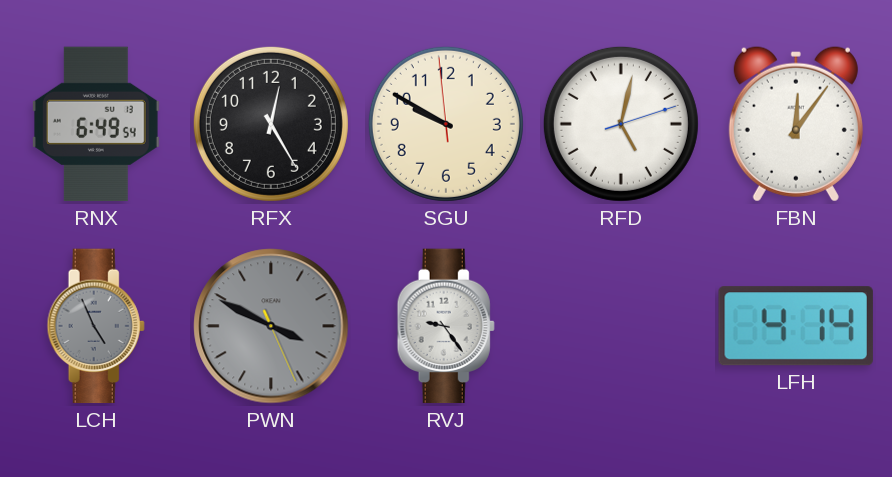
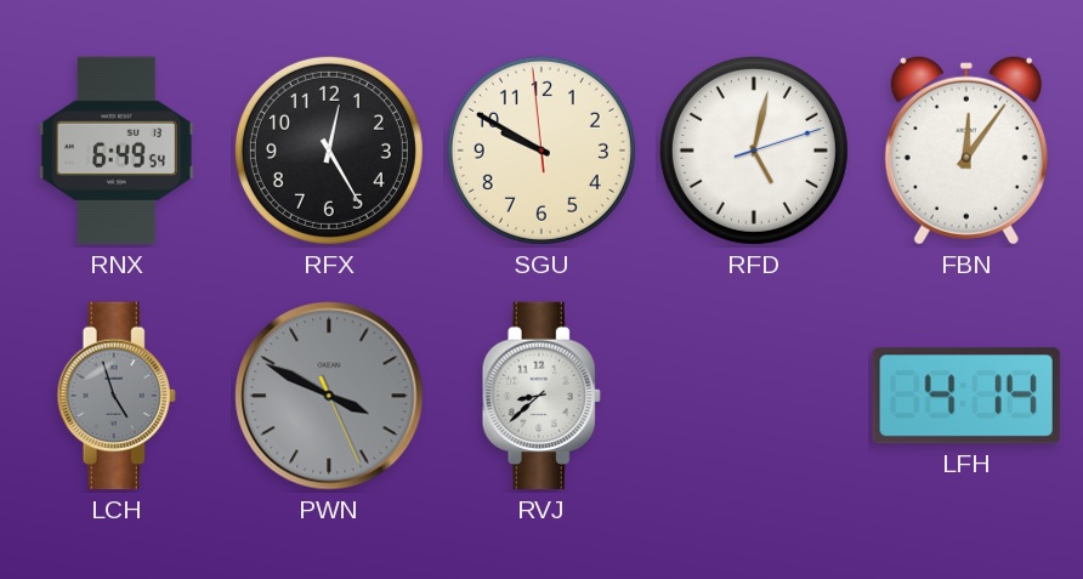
LCH: 4:56 -> 4:57 (117, 396)
RVJ: 9:24 -> 8:38 (541, 396)
